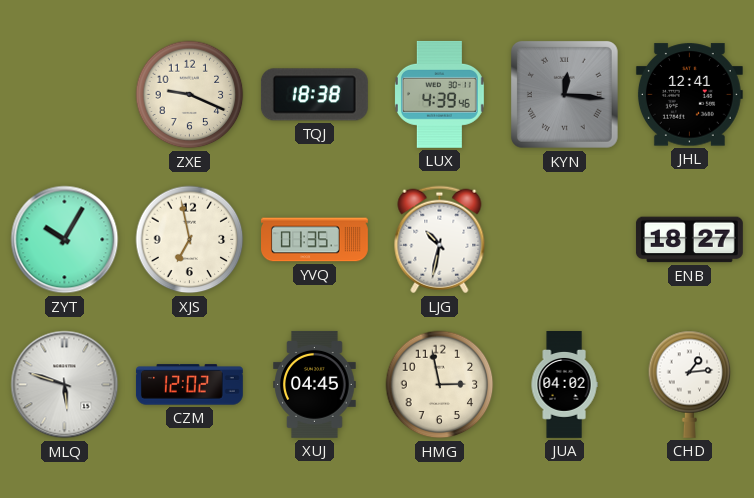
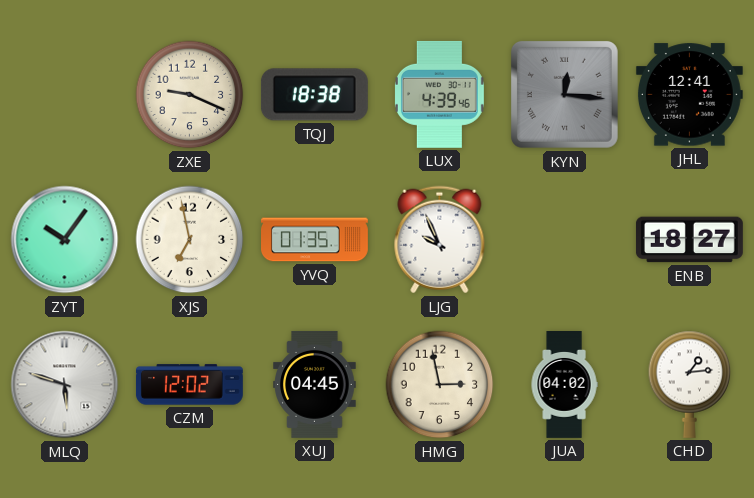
ZYT: 10:05 -> 10:06 (65, 240)
LJG: 10:32 -> 9:56 (440, 240)
